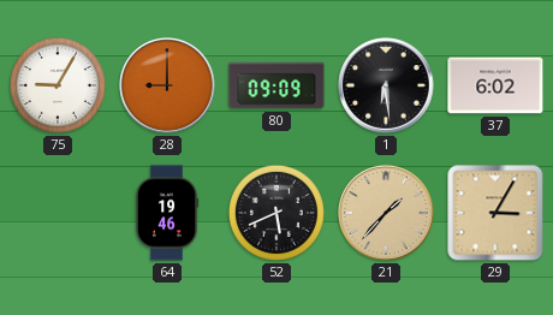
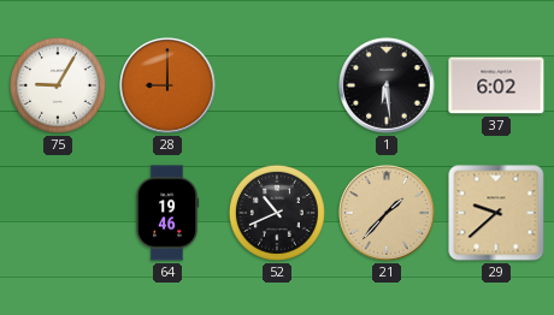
80: 09:09 -> none (276, 85)
52: 5:41 -> 10:41 (277, 213)
29: 3:05 -> 9:38 (496, 213)
